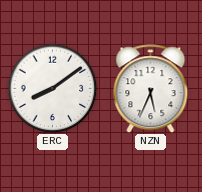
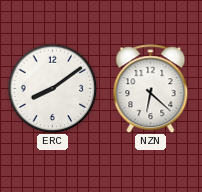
NZN: 5:34 -> 6:22 (151, 89)
